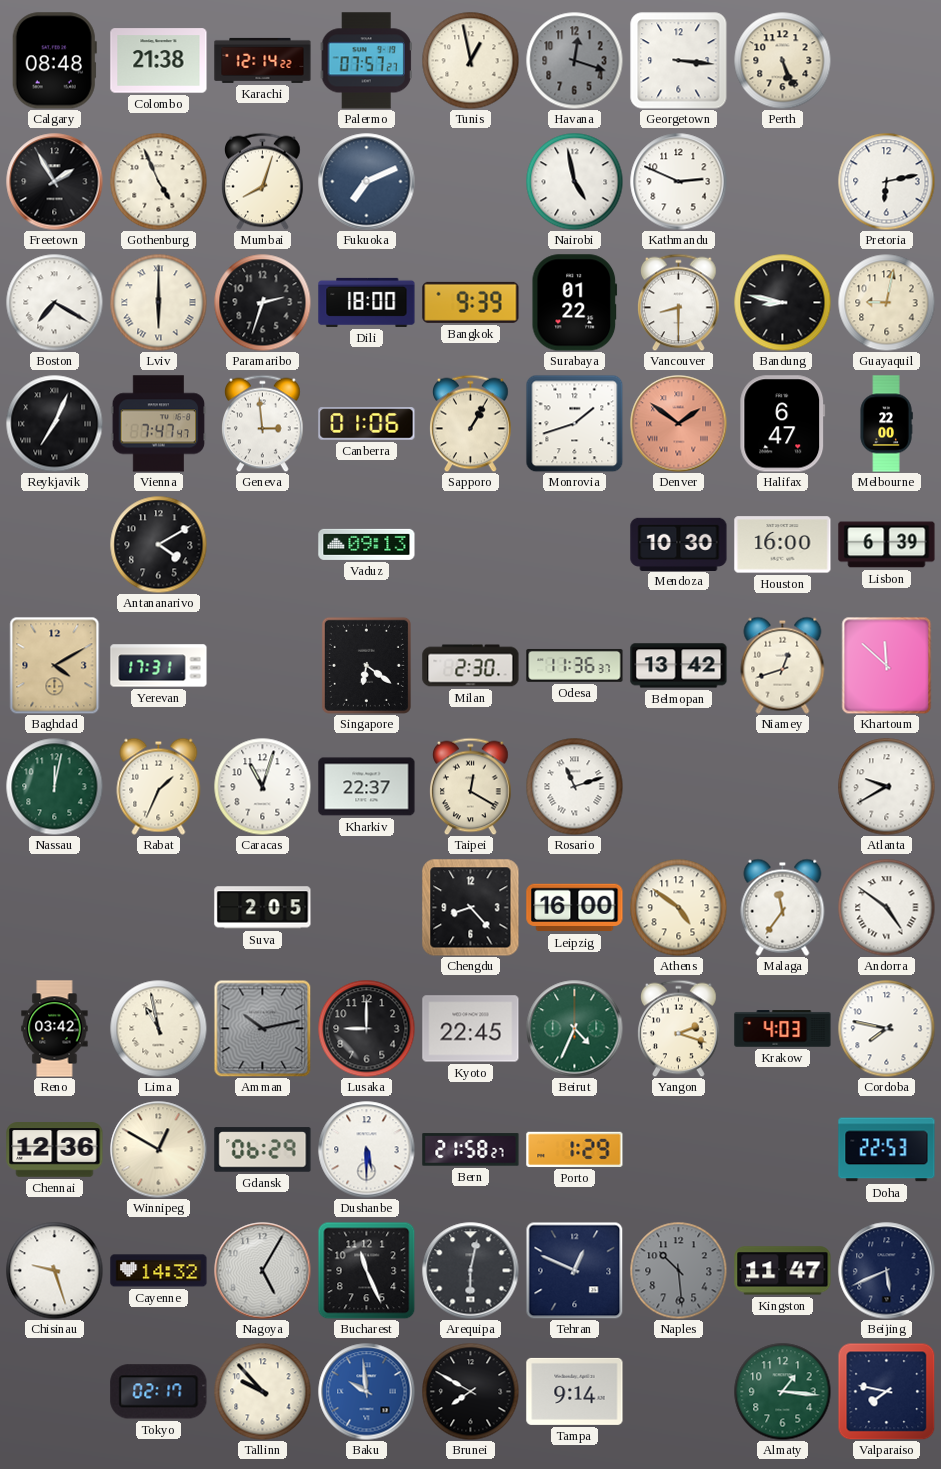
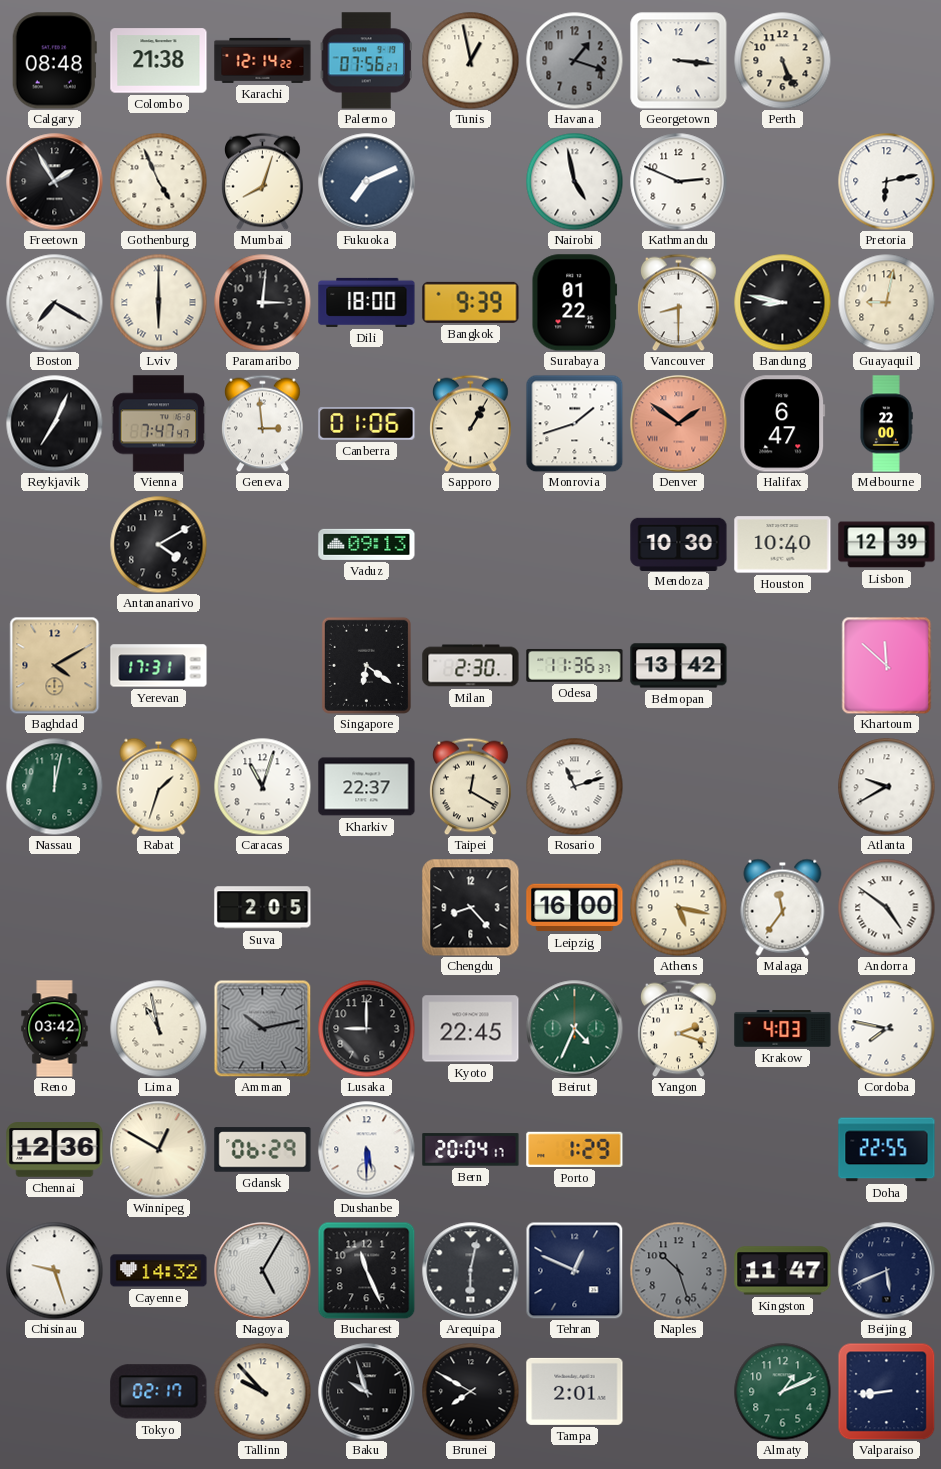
Palermo: 07:57 -> 07:56 (366, 61)
Havana: 12:18 -> 1:18 (574, 60)
Paramaribo: 2:33 -> 3:01 (262, 302)
Houston: 16:00 -> 10:40 (783, 545)
Lisbon: 6:39 -> 12:39 (887, 545)
Niamey: 12:42 -> none (783, 665)
Rabat: 1:34 -> 1:33 (159, 786)
Athens: 4:51 -> 5:17 (678, 907)
Bern: 21:58 -> 20:04 (471, 1150)
Doha: 22:53 -> 22:55 (887, 1150)
Naples: 10:29 -> 10:27 (678, 1270)
Baku: 9:59 -> 9:57 (367, 1392)
Baku dial: blue -> black (367, 1392)
Tampa: 9:14 -> 2:01 (575, 1391)
Almaty: 1:16 -> 1:11 (782, 1391)
Valparaiso: 7:47 -> 8:44 (886, 1391)
